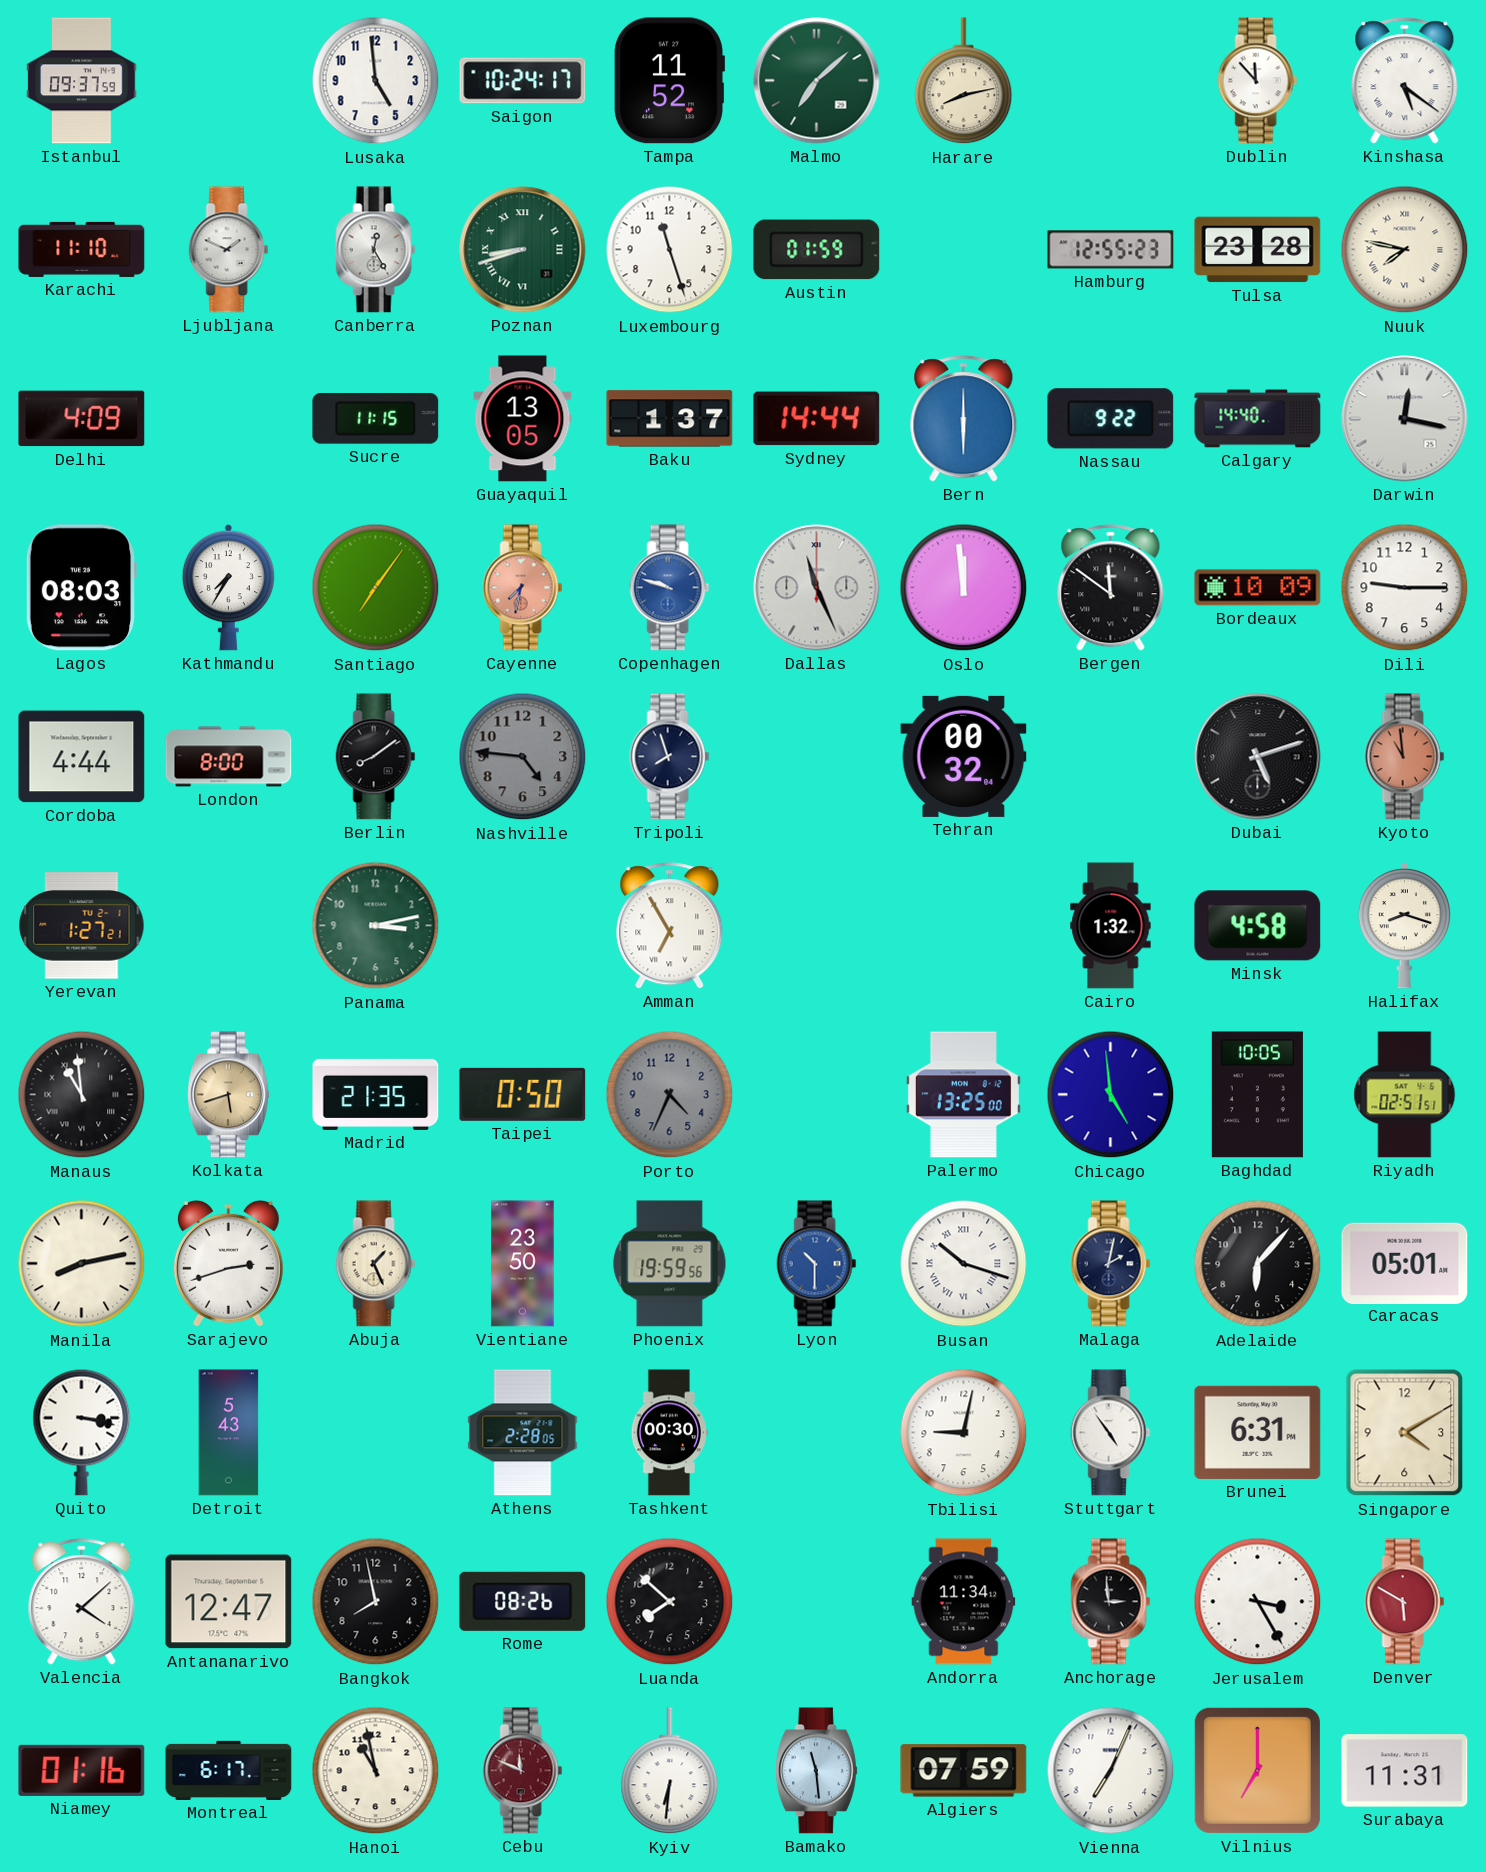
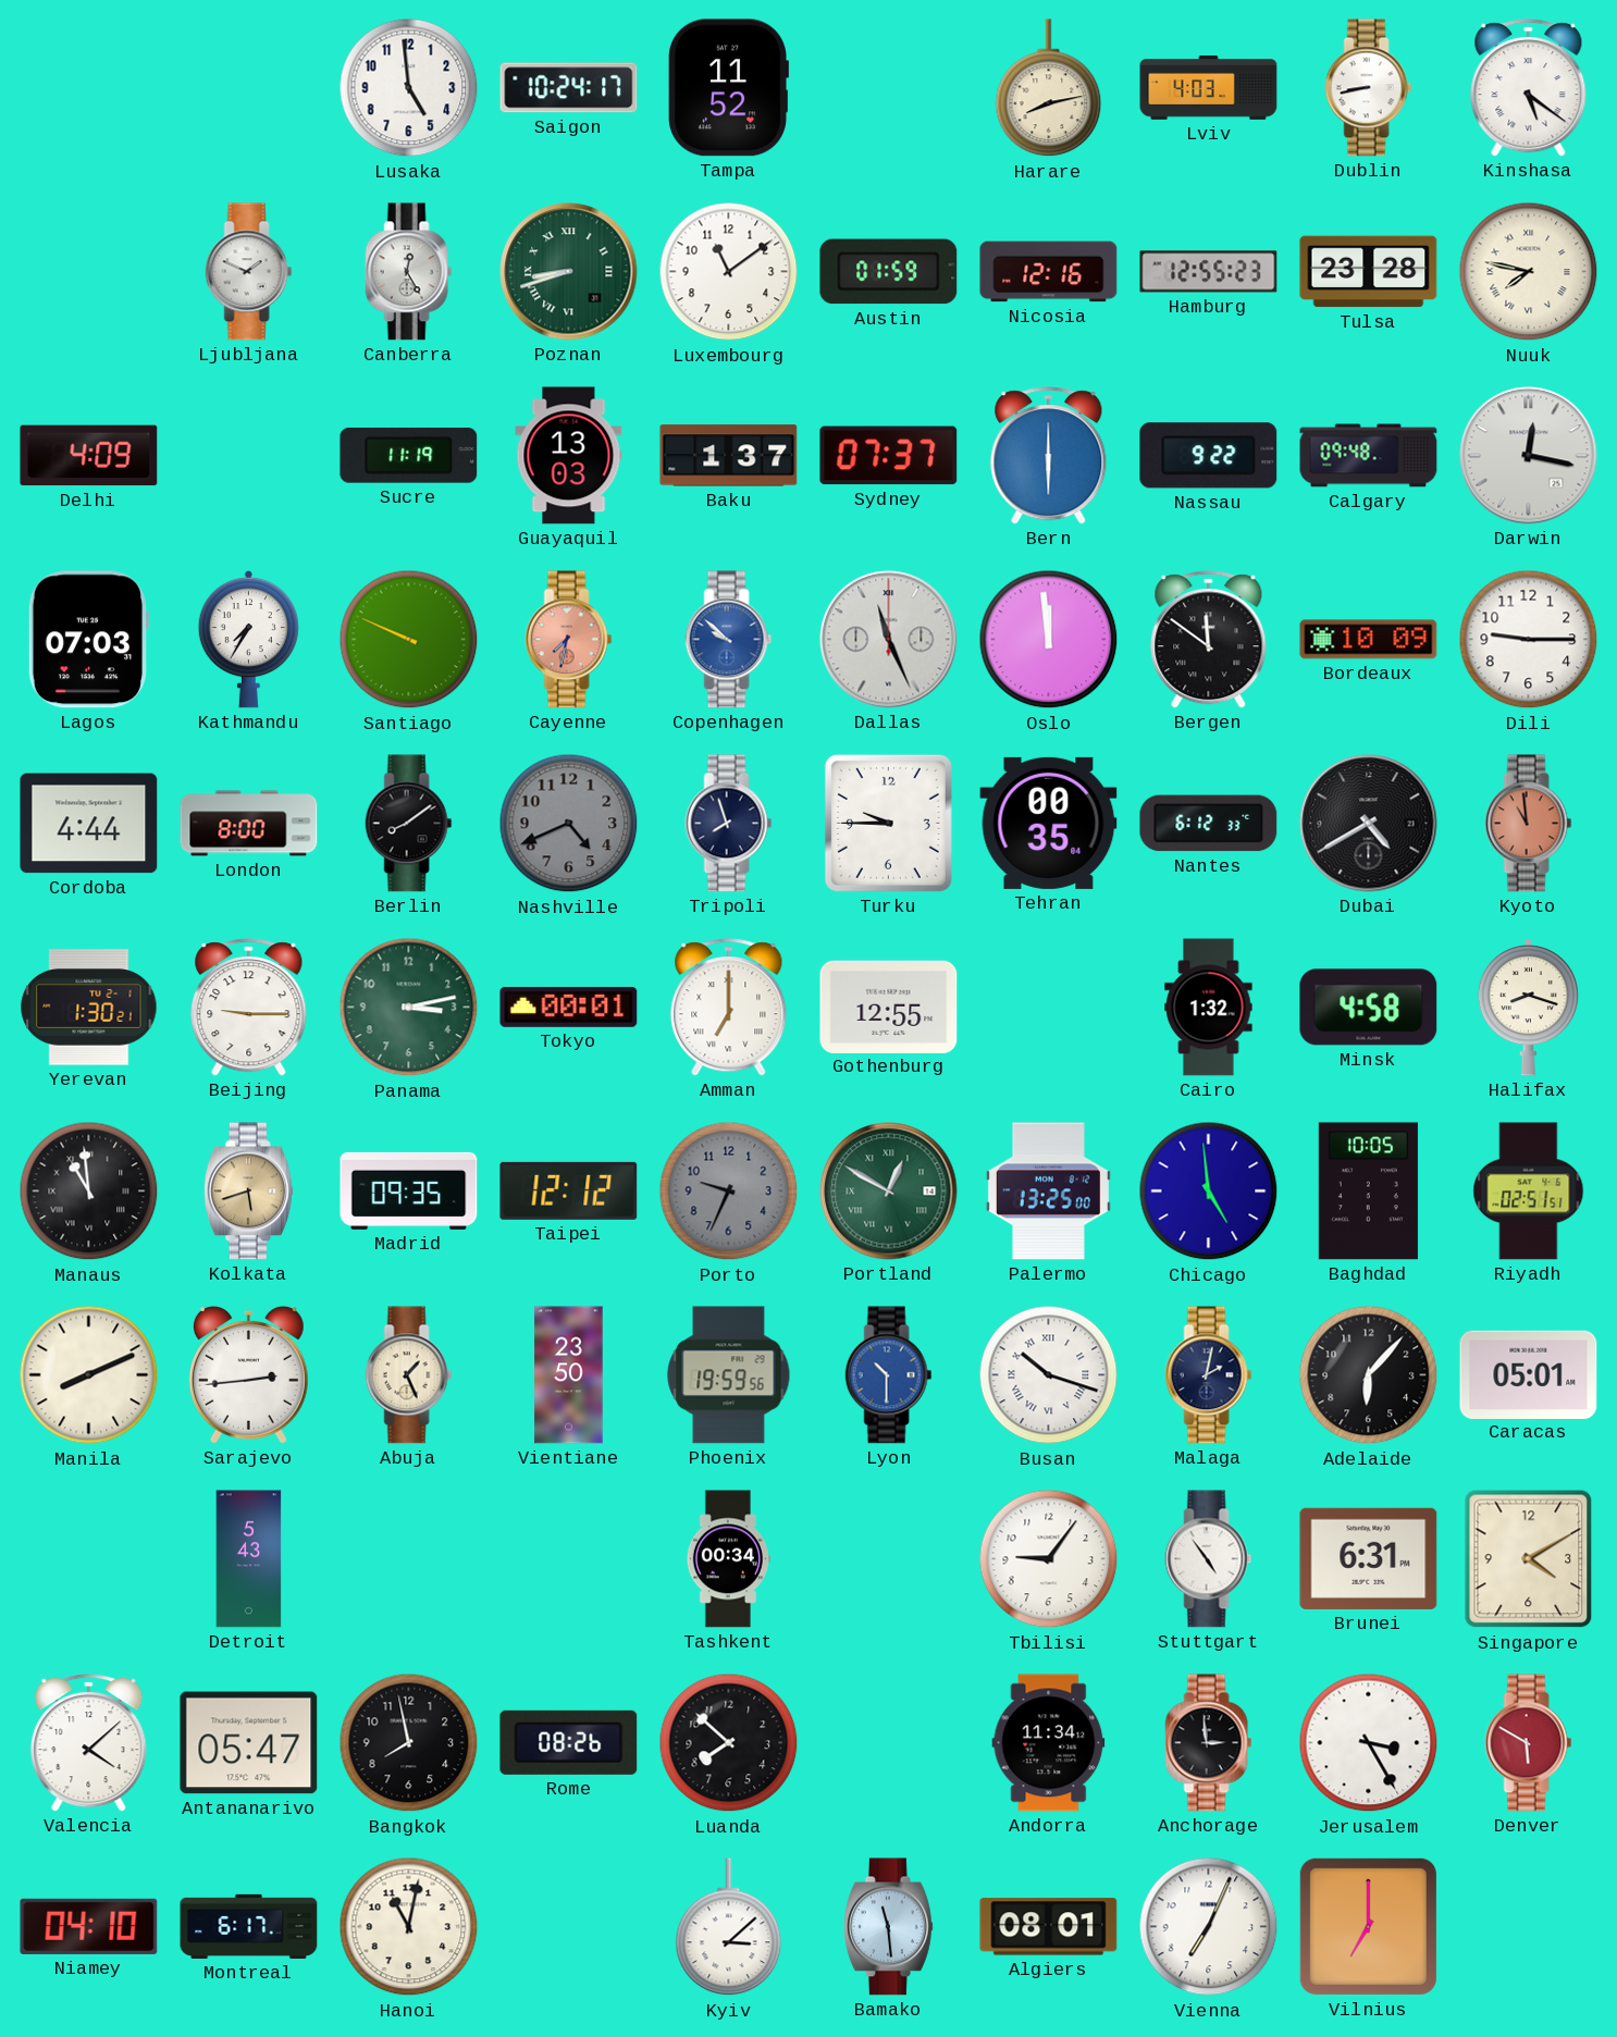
Istanbul: 09:37 -> none (82, 81)
Malmo: 7:08 -> none (817, 81)
Lviv: none -> 4:03 (1209, 88)
Dublin: 11:53 -> 8:43 (1369, 88)
Karachi: 11:10 -> none (82, 249)
Luxembourg: 11:27 -> 11:09 (729, 272)
Nicosia: none -> 12:16 (1049, 272)
Sucre: 11:15 -> 11:19 (409, 455)
Guayaquil: 13:05 -> 13:03 (569, 456)
Sydney: 14:44 -> 07:37 (889, 456)
Calgary: 14:40 -> 09:48 (1369, 456)
Lagos: 08:03 -> 07:03 (87, 640)
Santiago: 7:06 -> 9:49 (409, 640)
Copenhagen: 9:48 -> 9:52 (729, 640)
Nashville: 4:46 -> 4:41 (569, 824)
Turku: none -> 9:45 (888, 823)
Tehran: 00:32 -> 00:35 (1049, 823)
Nantes: none -> 6:12 (1209, 824)
Dubai: 5:12 -> 4:40 (1369, 824)
Yerevan: 1:27 -> 1:30 (89, 1008)
Beijing: none -> 9:15 (249, 1008)
Tokyo: none -> 00:01 (569, 1007)
Amman: 6:55 -> 7:00 (729, 1008)
Gothenburg: none -> 12:55 (889, 1007)
Madrid: 21:35 -> 09:35 (409, 1190)
Taipei: 0:50 -> 12:12 (569, 1190)
Porto: 4:34 -> 9:34 (729, 1192)
Portland: none -> 12:50 (889, 1192)
Manila: 8:13 -> 8:11 (89, 1375)
Sarajevo: 2:42 -> 2:44 (248, 1374)
Quito: 3:17 -> none (82, 1432)
Athens: 2:28 -> none (523, 1433)
Tashkent: 00:30 -> 00:34 (728, 1559)
Tbilisi: 9:02 -> 9:06 (1049, 1559)
Antananarivo: 12:47 -> 05:47 (249, 1743)
Niamey: 01:16 -> 04:10 (89, 1926)
Hanoi: 10:58 -> 11:02 (409, 1927)
Cebu: 11:49 -> none (523, 1771)
Kyiv: 6:31 -> 3:08 (729, 1927)
Algiers: 07:59 -> 08:01 (1049, 1927)
Surabaya: 11:31 -> none (1405, 1771)
